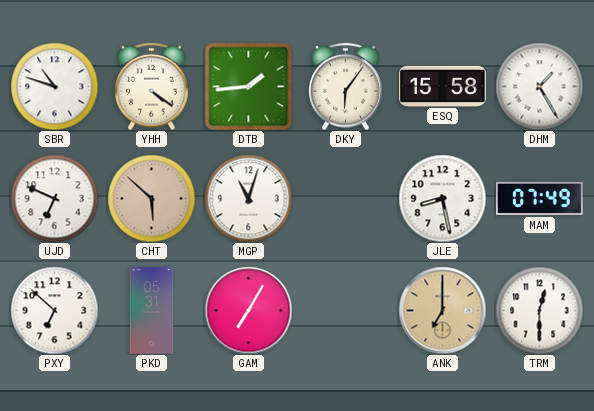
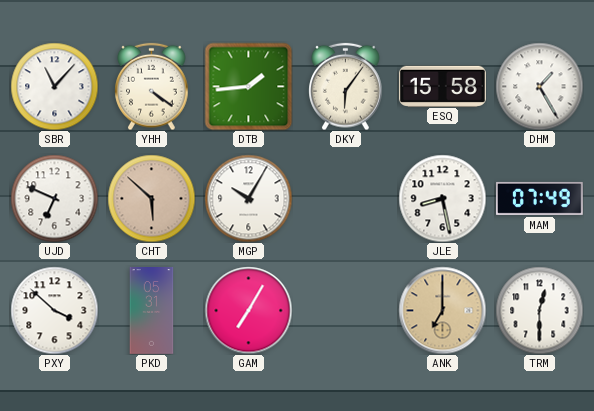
SBR: 10:48 -> 11:07 (54, 86)
MGP: 11:03 -> 10:05 (248, 198)
PXY: 6:52 -> 3:52 (54, 310)
